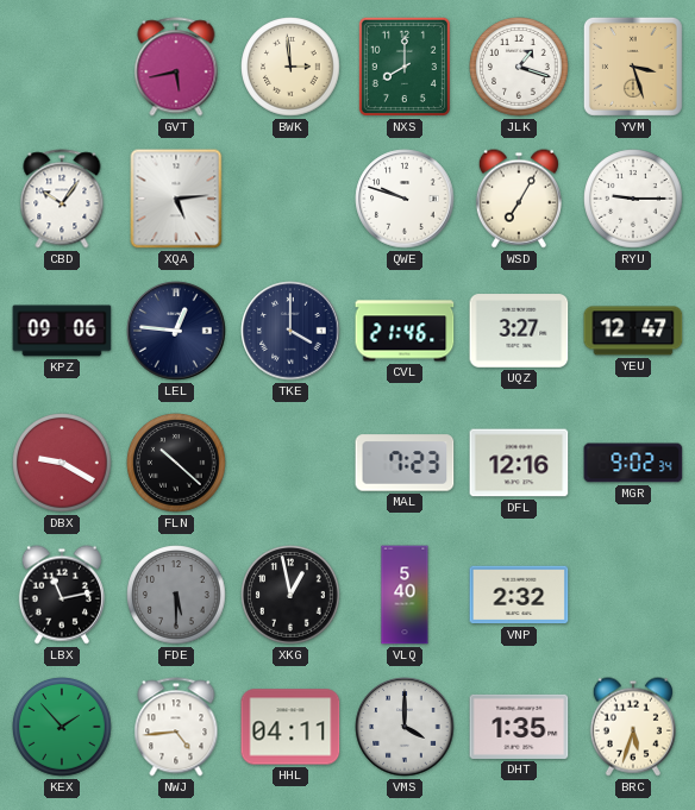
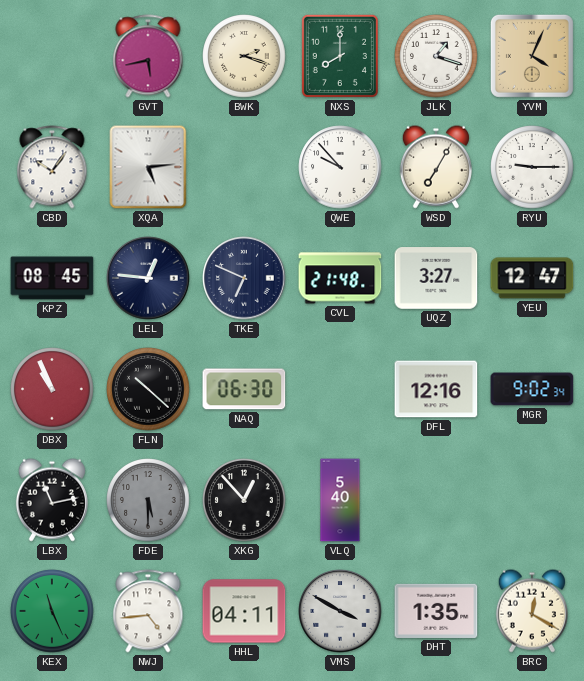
BWK: 2:59 -> 2:18 (244, 56)
YVM: 3:27 -> 4:04 (532, 56)
QWE: 9:48 -> 9:53 (340, 167)
KPZ: 09:06 -> 08:45 (52, 278)
TKE: 4:00 -> 6:49 (244, 278)
CVL: 21:46 -> 21:48 (340, 278)
DBX: 9:20 -> 10:56 (52, 389)
NAQ: none -> 06:30 (244, 389)
MAL: 7:23 -> none (405, 463)
XKG: 12:58 -> 12:53 (244, 500)
VNP: 2:32 -> none (519, 595)
KEX: 1:53 -> 11:26 (52, 611)
VMS: 4:00 -> 3:50 (340, 611)
BRC: 5:33 -> 12:20 (532, 611)
